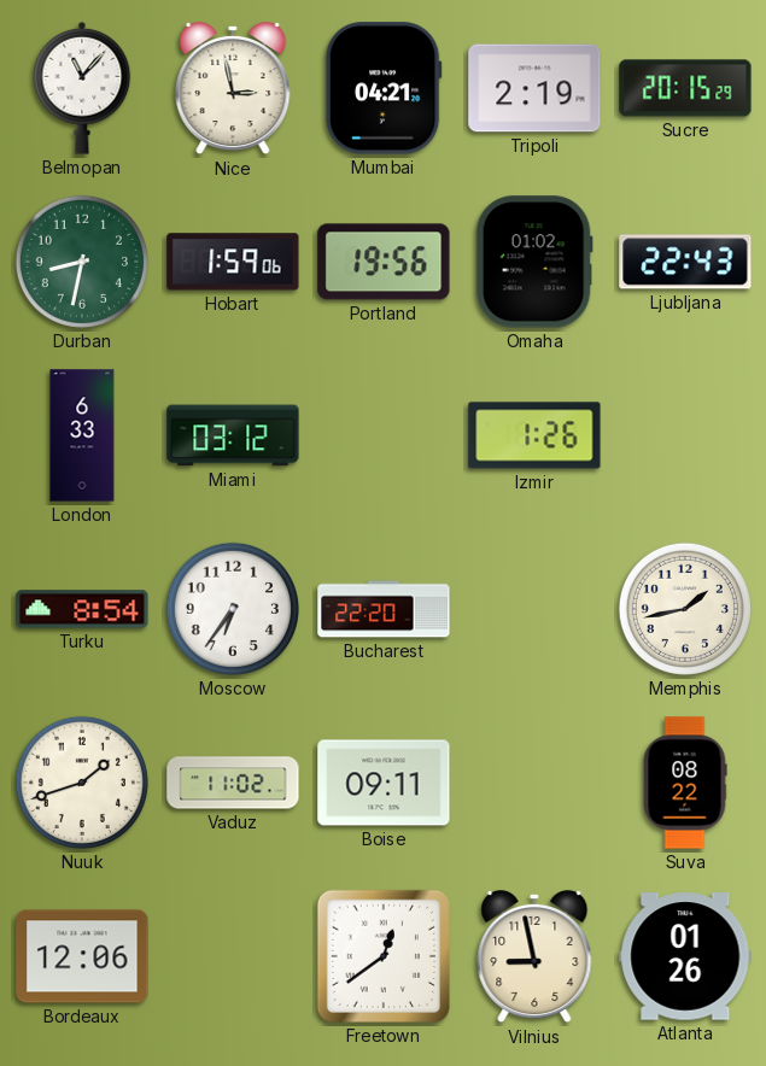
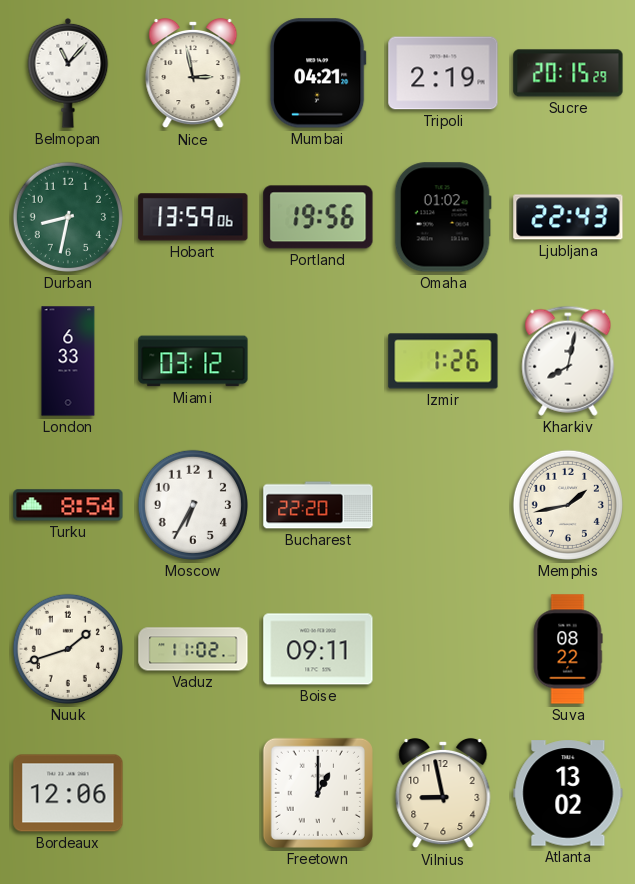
Hobart: 1:59 -> 13:59 (193, 217)
Kharkiv: none -> 8:02 (568, 361)
Moscow: 6:36 -> 6:35 (193, 505)
Freetown: 12:39 -> 1:00 (318, 793)
Atlanta: 01:26 -> 13:02 (568, 793)
